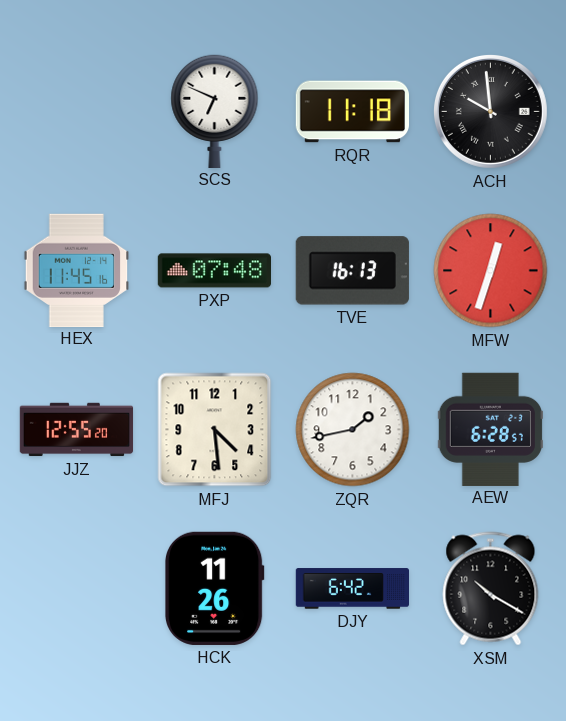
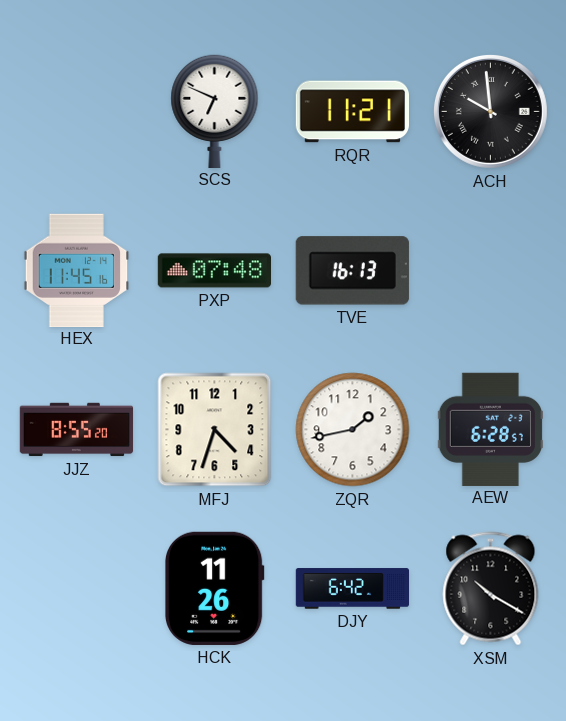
RQR: 11:18 -> 11:21 (352, 112)
MFW: 12:33 -> none (491, 271)
JJZ: 12:55 -> 8:55 (77, 430)
MFJ: 4:29 -> 4:33 (215, 430)
